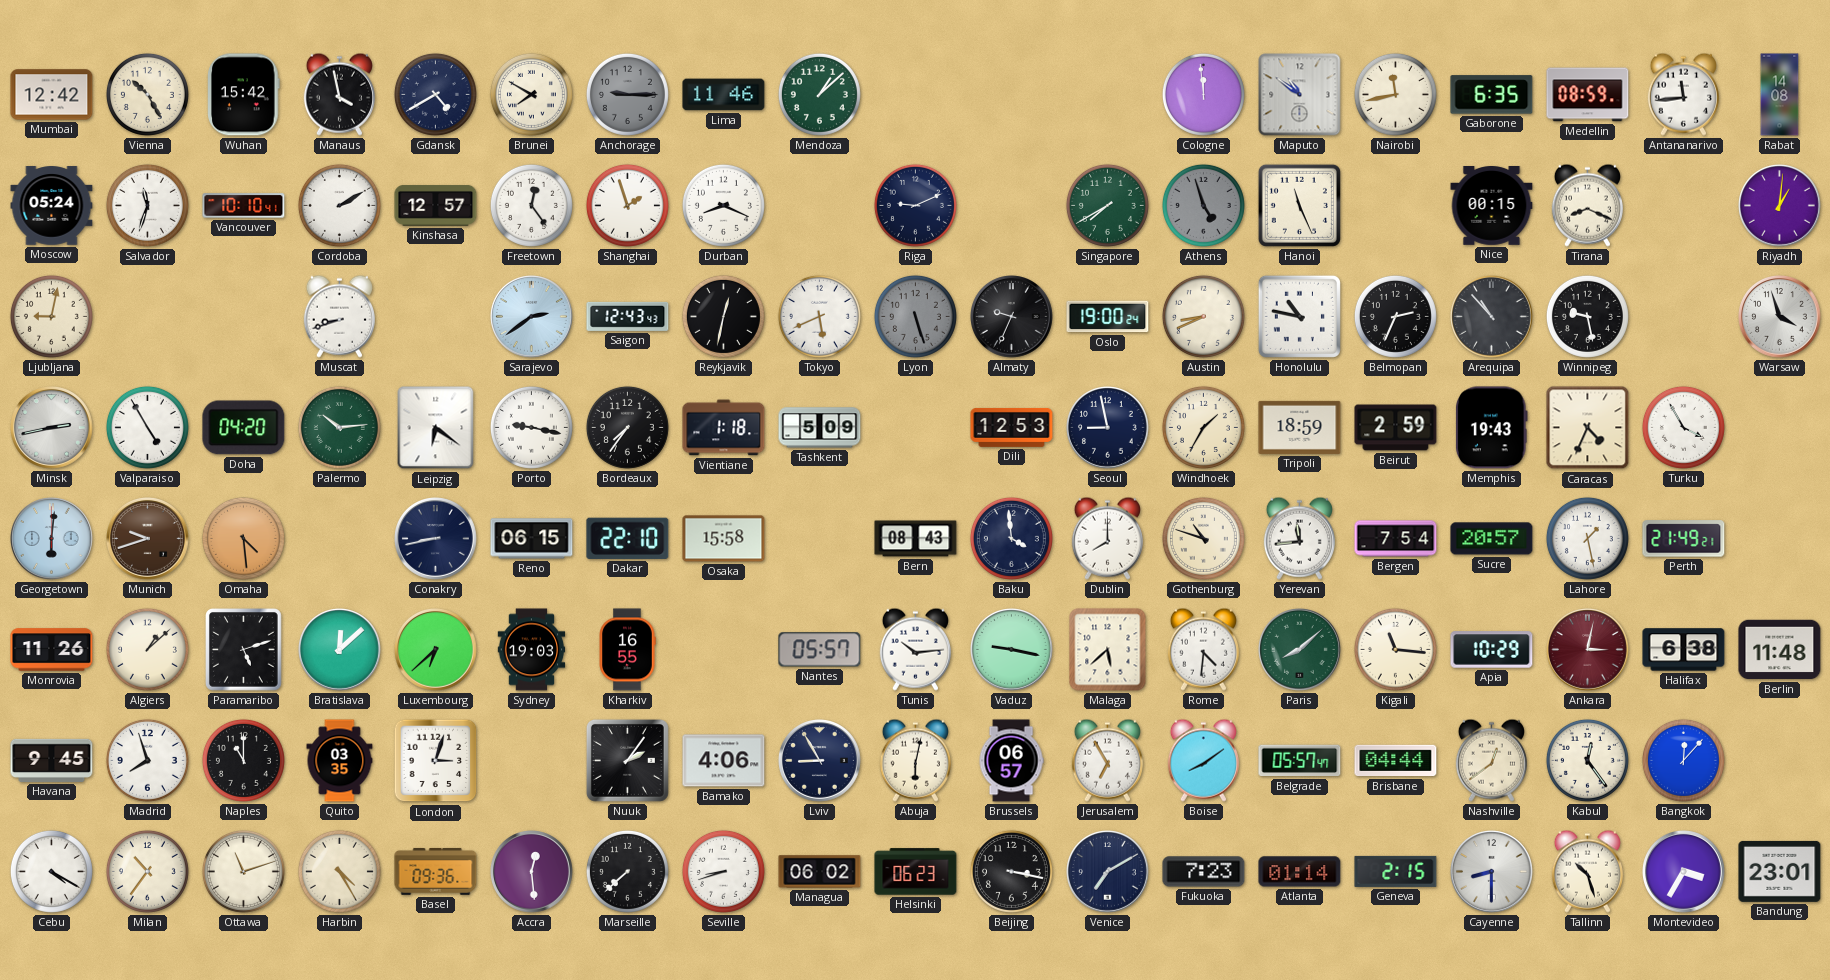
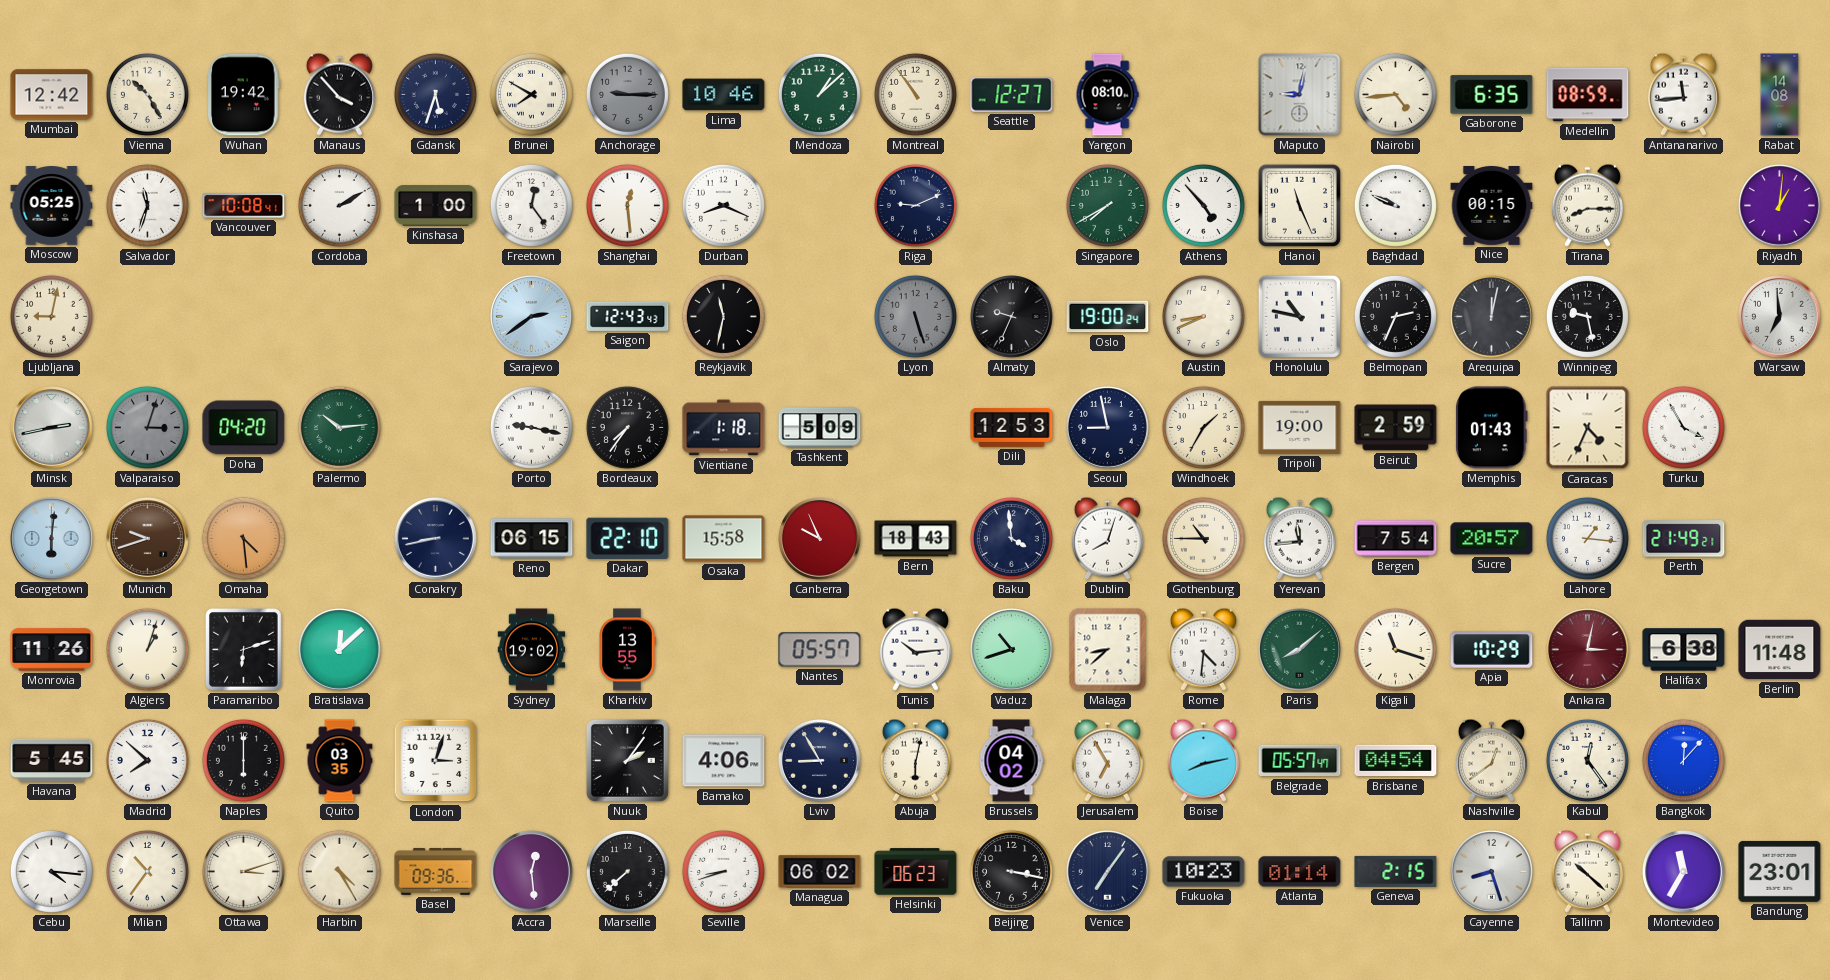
Wuhan: 15:42 -> 19:42 (244, 95)
Manaus: 3:58 -> 3:53 (339, 94)
Gdansk: 4:40 -> 5:33 (435, 94)
Lima: 11:46 -> 10:46 (724, 95)
Montreal: none -> 10:54 (915, 94)
Seattle: none -> 12:27 (1012, 95)
Yangon: none -> 08:10 (1107, 95)
Cologne: 11:59 -> none (1203, 94)
Maputo: 10:51 -> 9:02 (1300, 95)
Nairobi: 11:43 -> 4:44 (1395, 94)
Moscow: 05:24 -> 05:25 (52, 206)
Vancouver: 10:10 -> 10:08 (244, 206)
Kinshasa: 12:57 -> 1:00 (436, 206)
Shanghai: 1:57 -> 12:29 (627, 205)
Athens: 4:57 -> 4:53 (1203, 205)
Athens dial: grey -> white (1203, 205)
Baghdad: none -> 9:49 (1395, 205)
Tirana: 8:19 -> 8:15 (1587, 205)
Muscat: 8:42 -> none (339, 316)
Reykjavik: 12:32 -> 11:32 (723, 316)
Tokyo: 5:41 -> none (819, 316)
Arequipa: 10:53 -> 12:02 (1492, 317)
Warsaw: 3:57 -> 6:59 (1780, 317)
Valparaiso: 4:55 -> 3:03 (147, 427)
Valparaiso dial: white -> grey (147, 427)
Leipzig: 6:21 -> none (436, 428)
Tripoli: 18:59 -> 19:00 (1300, 427)
Memphis: 19:43 -> 01:43 (1492, 428)
Canberra: none -> 9:56 (820, 539)
Bern: 08:43 -> 18:43 (916, 539)
Dublin: 8:00 -> 8:03 (1107, 538)
Gothenburg: 10:48 -> 10:45 (1203, 538)
Lahore: 1:28 -> 1:16 (1587, 538)
Algiers: 1:08 -> 1:03 (147, 649)
Paramaribo: 5:12 -> 6:12 (244, 650)
Luxembourg: 6:38 -> none (436, 650)
Sydney: 19:03 -> 19:02 (532, 650)
Kharkiv: 16:55 -> 13:55 (627, 650)
Vaduz: 9:17 -> 10:42 (1012, 650)
Malaga: 5:38 -> 8:38 (1108, 650)
Kigali: 11:16 -> 11:18 (1395, 649)
Havana: 9:45 -> 5:45 (52, 760)
Madrid: 7:57 -> 7:52 (147, 760)
Naples: 11:00 -> 6:00 (243, 760)
Brussels: 06:57 -> 04:02 (1011, 761)
Boise: 8:09 -> 8:13 (1203, 760)
Brisbane: 04:44 -> 04:54 (1396, 761)
Cebu: 4:20 -> 4:16 (51, 871)
Ottawa: 11:12 -> 3:12 (243, 871)
Venice: 7:10 -> 7:06 (1108, 872)
Fukuoka: 7:23 -> 10:23 (1204, 872)
Cayenne: 8:30 -> 8:27 (1492, 872)
Tallinn: 10:27 -> 10:22 (1587, 871)
Montevideo: 3:35 -> 11:35 (1684, 872)
